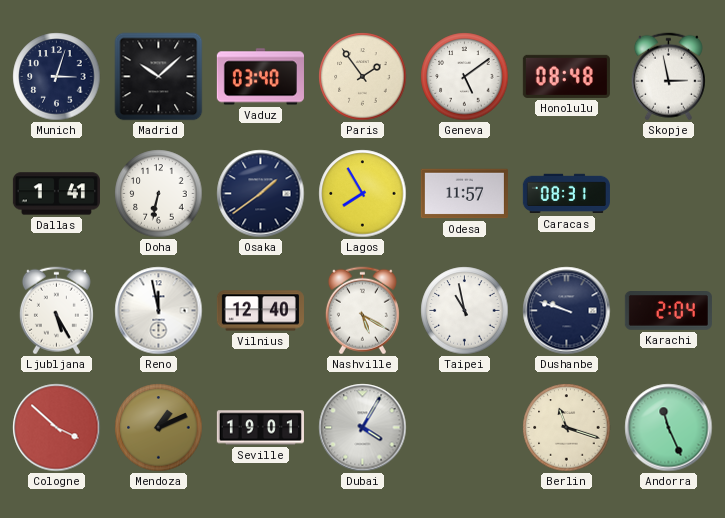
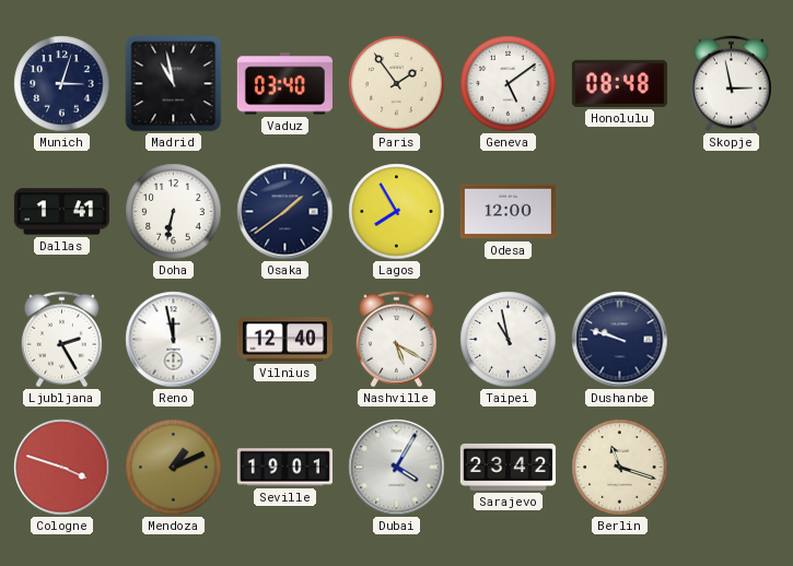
Madrid: 10:08 -> 10:58 (174, 84)
Odesa: 11:57 -> 12:00 (508, 212)
Caracas: 08:31 -> none (566, 194)
Ljubljana: 5:25 -> 2:25 (61, 340)
Karachi: 2:04 -> none (668, 311)
Cologne: 3:52 -> 3:48 (62, 468)
Sarajevo: none -> 23:42 (508, 467)
Andorra: 11:26 -> none (669, 428)
